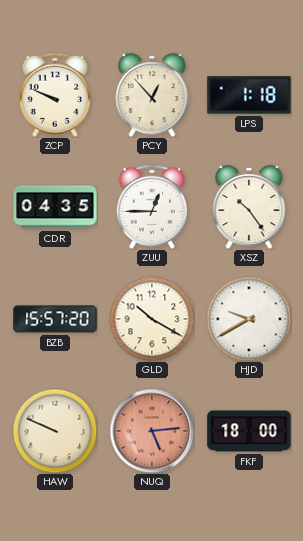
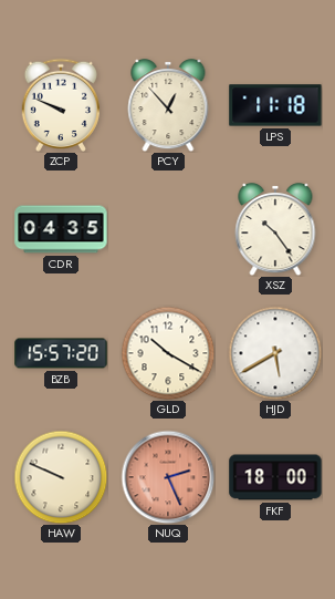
LPS: 1:18 -> 11:18 (275, 105)
ZUU: 12:45 -> none (151, 207)
HJD: 9:40 -> 5:40 (275, 353)
NUQ: 5:14 -> 2:26 (168, 477)
